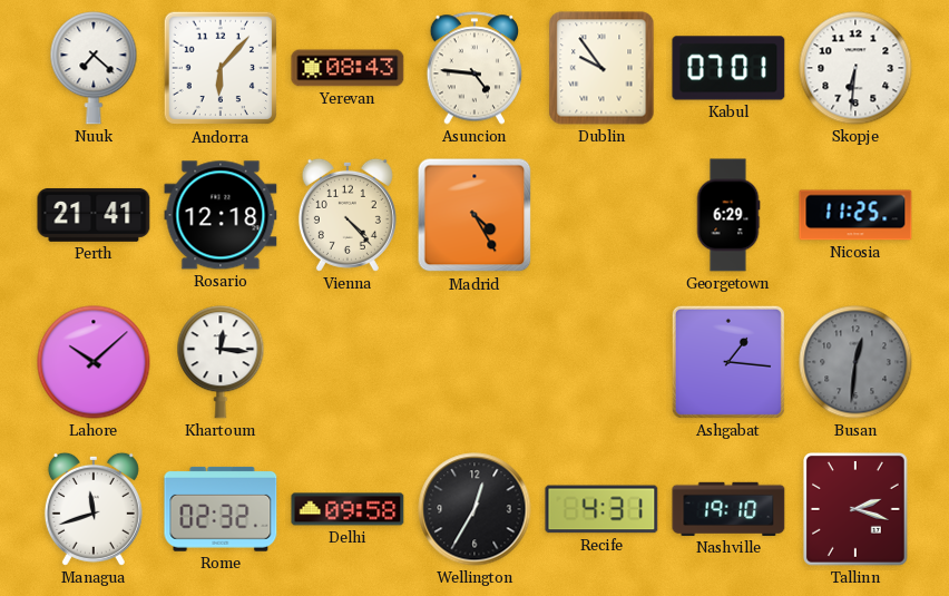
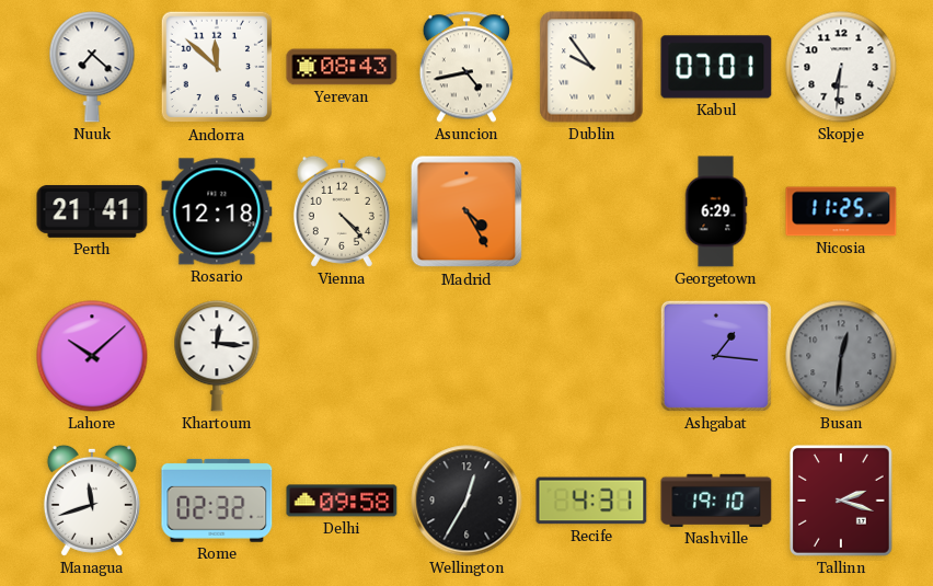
Andorra: 6:07 -> 11:52 (217, 67)
Asuncion: 4:46 -> 4:43 (465, 67)
